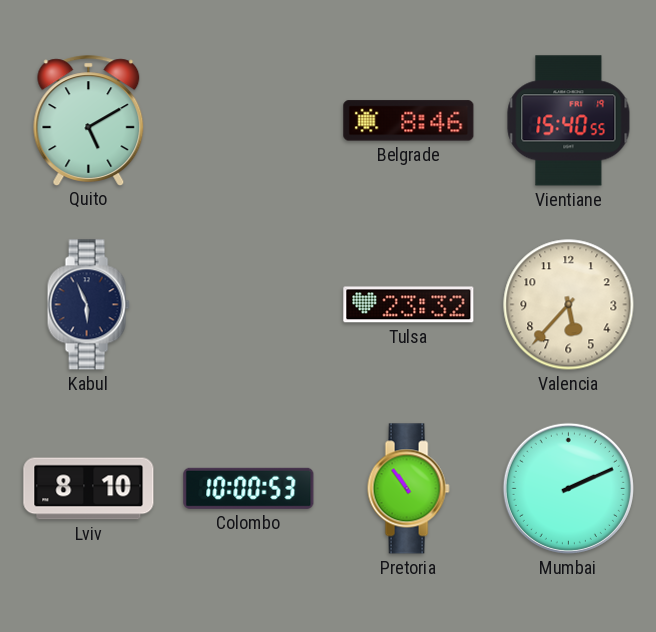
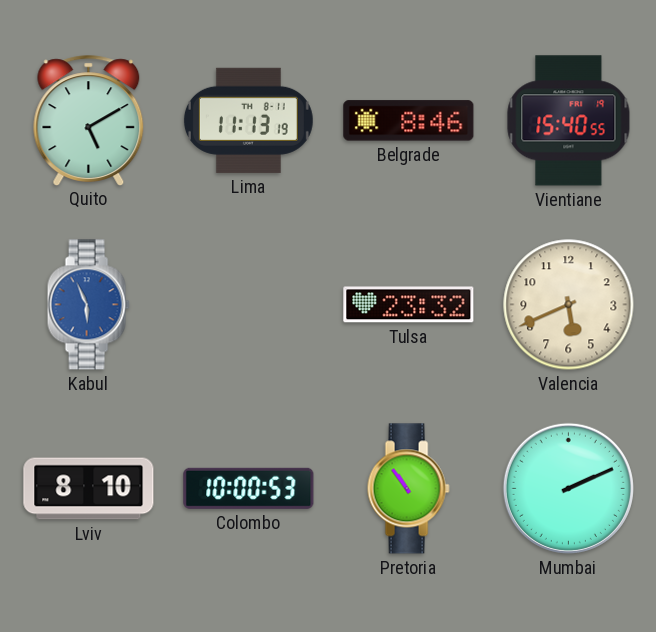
Lima: none -> 11:13 (248, 120)
Kabul dial: navy -> blue (88, 305)
Valencia: 5:37 -> 5:41 (569, 305)
